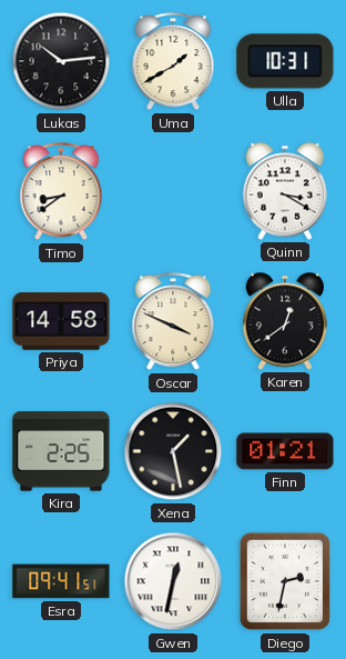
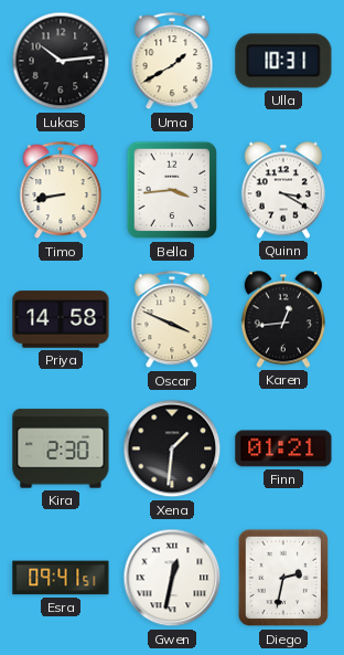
Timo: 8:39 -> 8:43 (61, 191)
Bella: none -> 3:44 (172, 190)
Karen: 12:39 -> 12:44 (283, 319)
Kira: 2:25 -> 2:30 (61, 448)
Xena: 1:28 -> 1:31 (172, 448)
